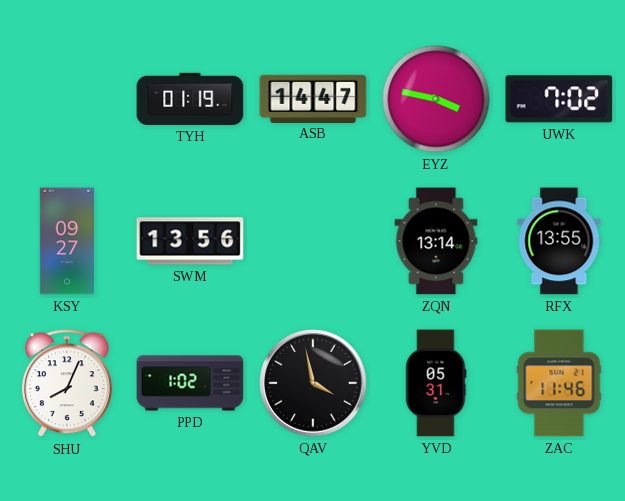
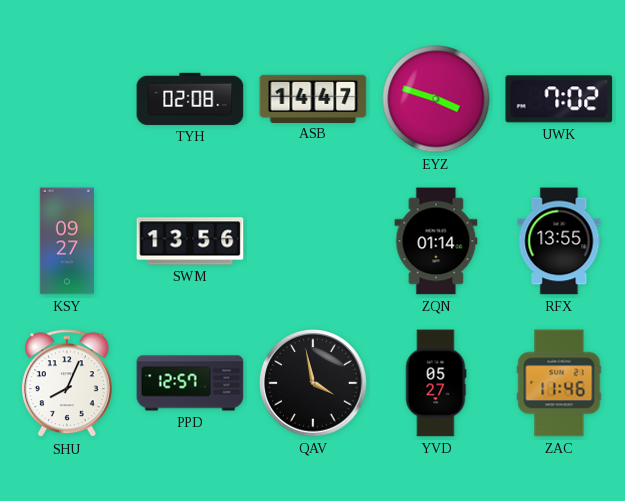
TYH: 01:19 -> 02:08 (190, 99)
EYZ: 3:47 -> 3:48 (436, 99)
ZQN: 13:14 -> 01:14 (436, 241)
PPD: 1:02 -> 12:57 (190, 383)
YVD: 05:31 -> 05:27 (436, 383)
